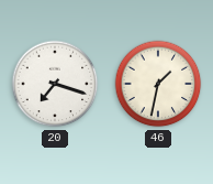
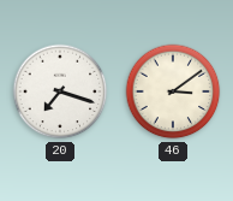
46: 1:32 -> 3:09 (173, 91)
